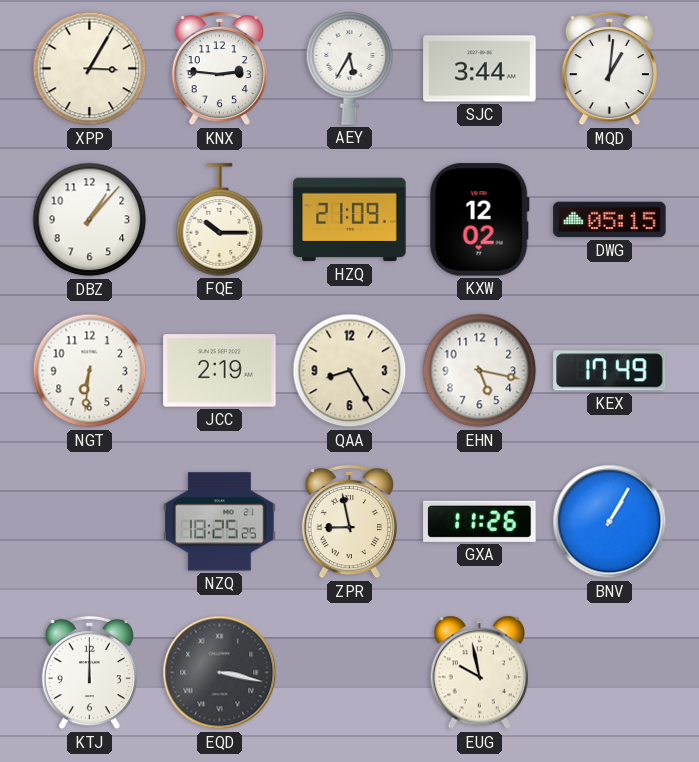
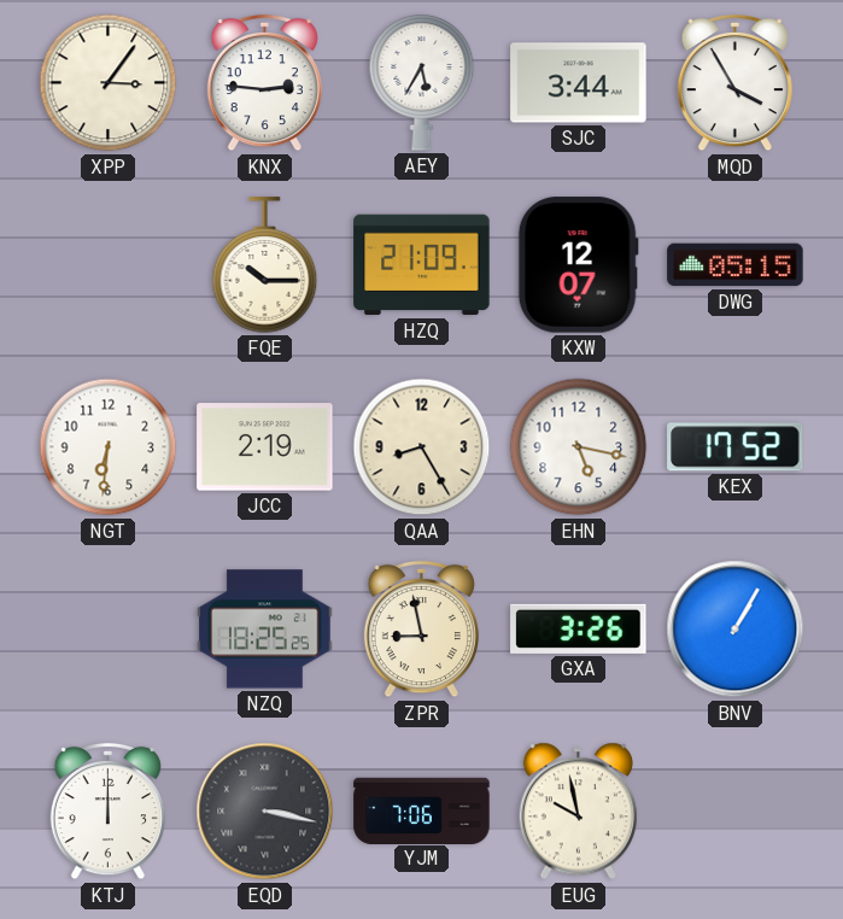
XPP: 3:05 -> 3:06 (109, 83)
MQD: 1:01 -> 3:55 (734, 83)
DBZ: 1:07 -> none (90, 220)
KXW: 12:02 -> 12:07 (578, 265)
KEX: 17:49 -> 17:52 (736, 447)
GXA: 11:26 -> 3:26 (579, 628)
YJM: none -> 7:06 (422, 810)
